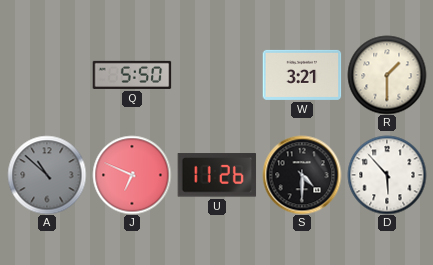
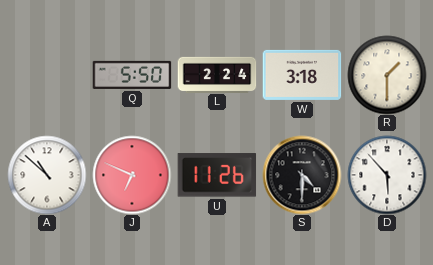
L: none -> 2:24 (217, 74)
W: 3:21 -> 3:18 (302, 75)
A dial: grey -> white (47, 175)
